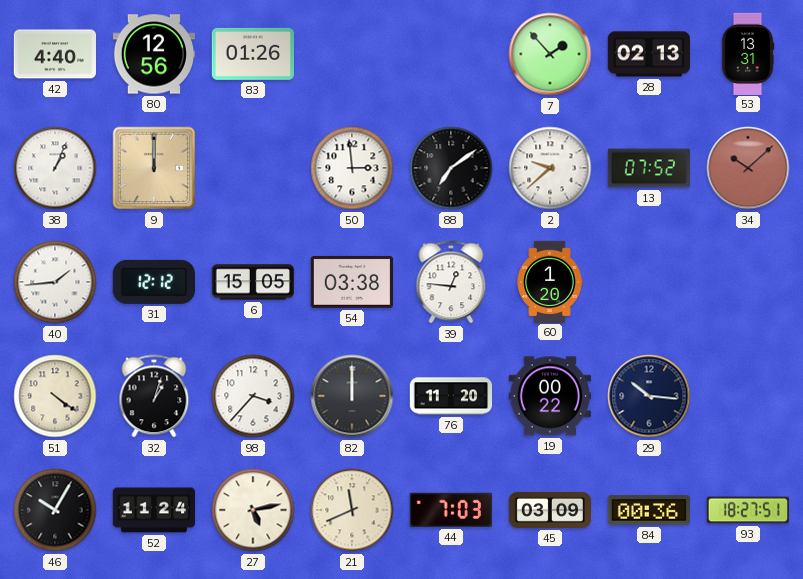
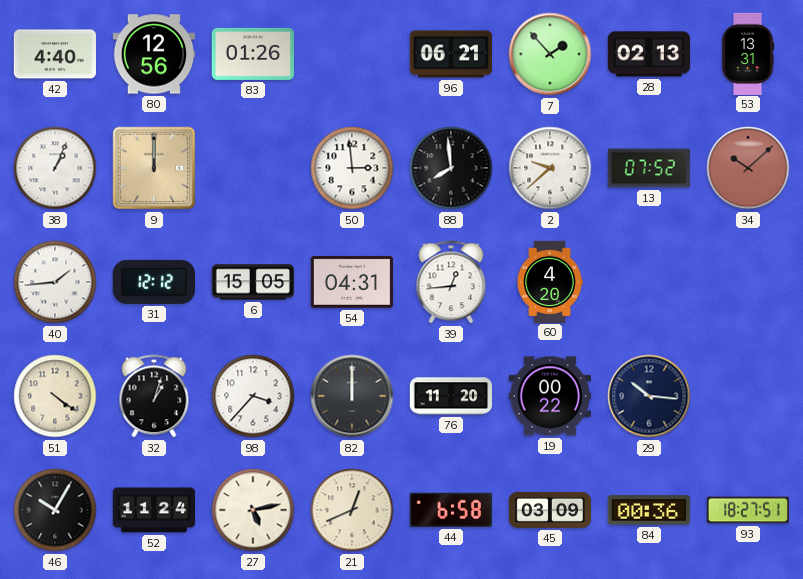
96: none -> 06:21 (450, 54)
88: 7:09 -> 7:59 (451, 168)
54: 03:38 -> 04:31 (351, 282)
39: 12:46 -> 12:44 (451, 282)
60: 1:20 -> 4:20 (550, 281)
21: 11:41 -> 12:41 (352, 510)
44: 7:03 -> 6:58 (451, 510)
